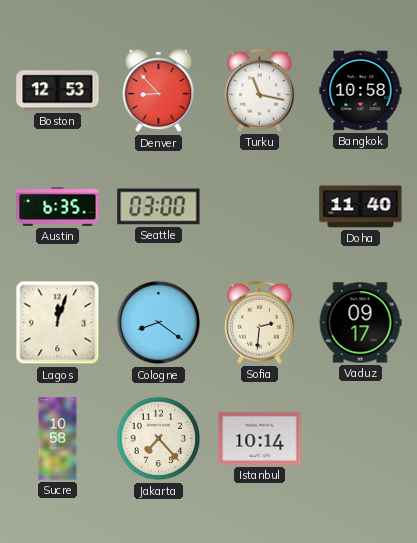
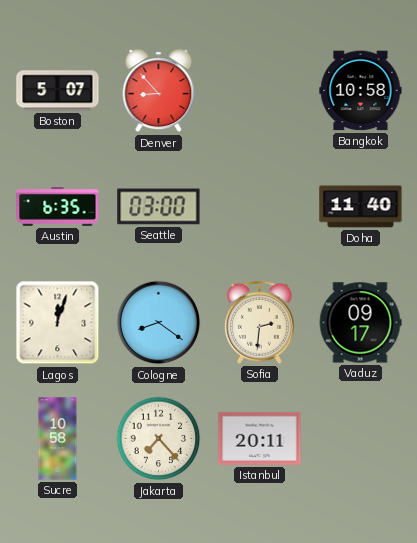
Boston: 12:53 -> 5:07 (58, 91)
Turku: 11:17 -> none (259, 90)
Istanbul: 10:14 -> 20:11 (260, 438)
